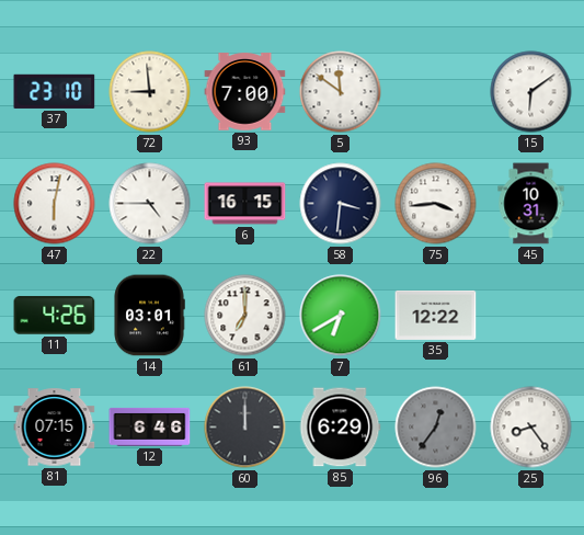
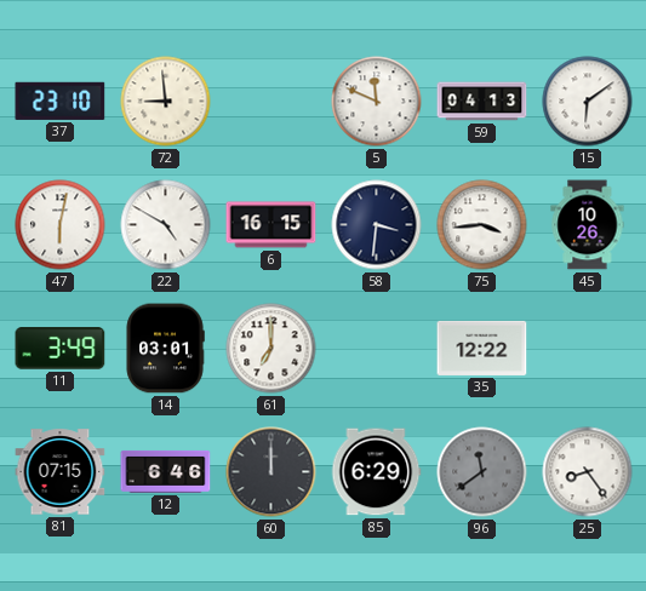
93: 7:00 -> none (245, 92)
5: 11:51 -> 11:49 (377, 102)
59: none -> 04:13 (482, 102)
22: 4:45 -> 4:50 (166, 225)
45: 10:31 -> 10:26 (588, 225)
11: 4:26 -> 3:49 (61, 349)
7: 6:40 -> none (341, 316)
96: 12:36 -> 11:39 (482, 472)
